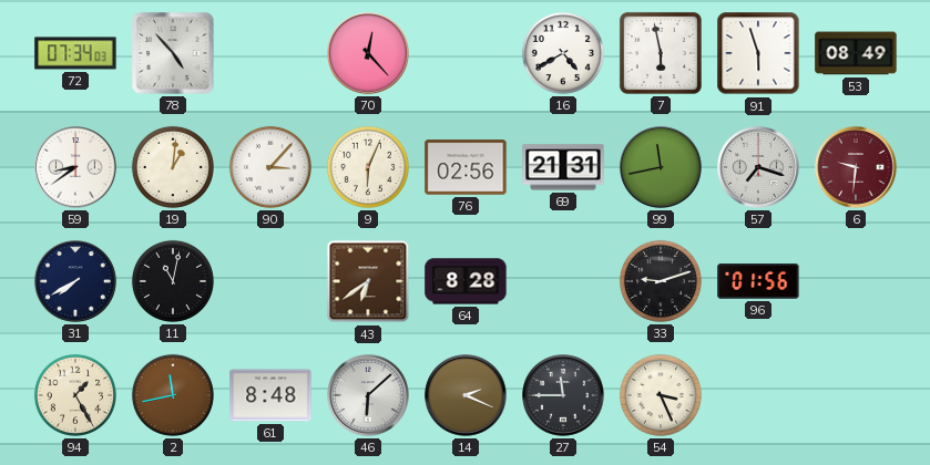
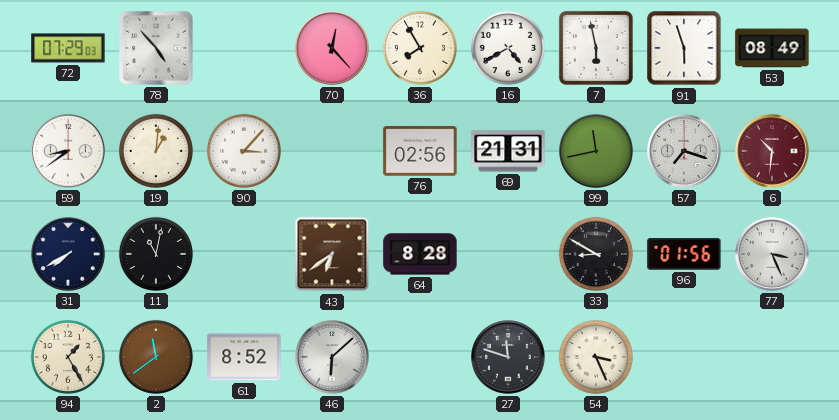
72: 07:34 -> 07:29 (68, 48)
36: none -> 7:55 (420, 48)
9: 6:04 -> none (368, 167)
6: 9:31 -> 10:31 (772, 151)
33: 9:12 -> 8:50 (596, 254)
77: none -> 3:26 (772, 254)
2: 11:43 -> 11:39 (156, 357)
61: 8:48 -> 8:52 (244, 357)
14: 2:19 -> none (466, 395)
27: 11:45 -> 11:48 (508, 357)
